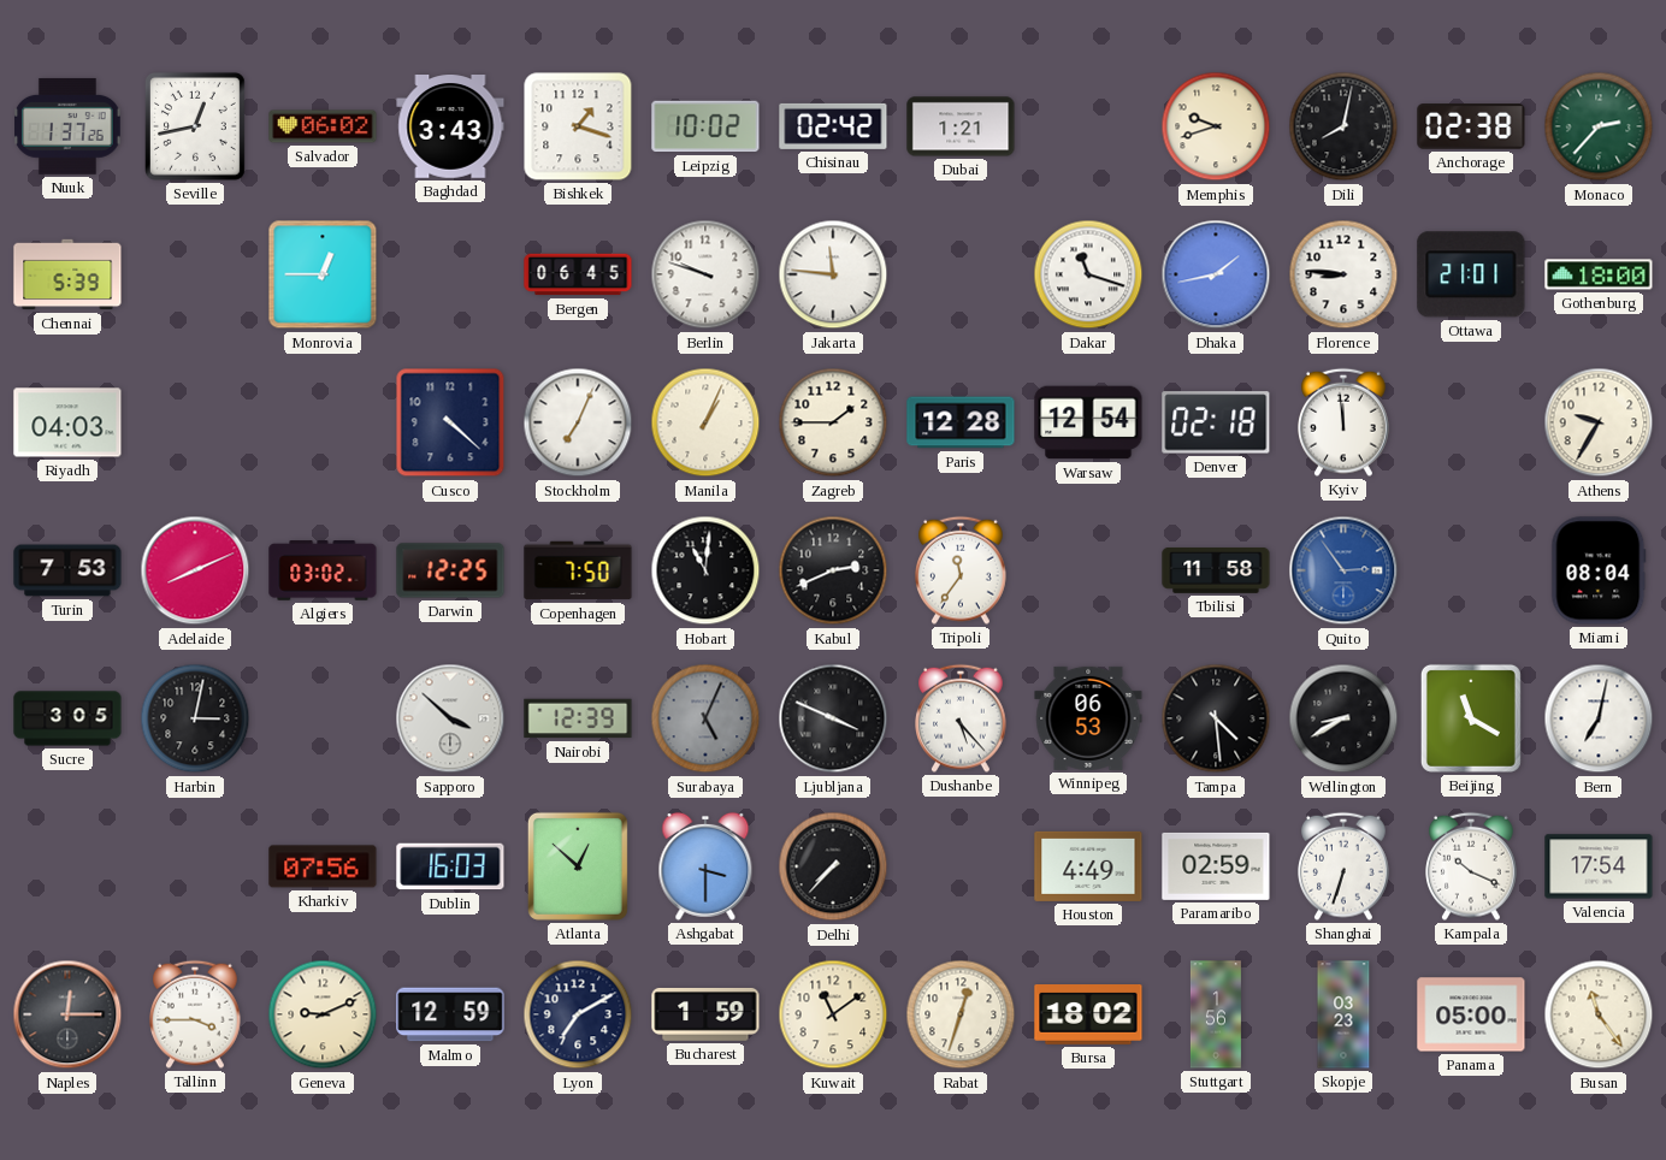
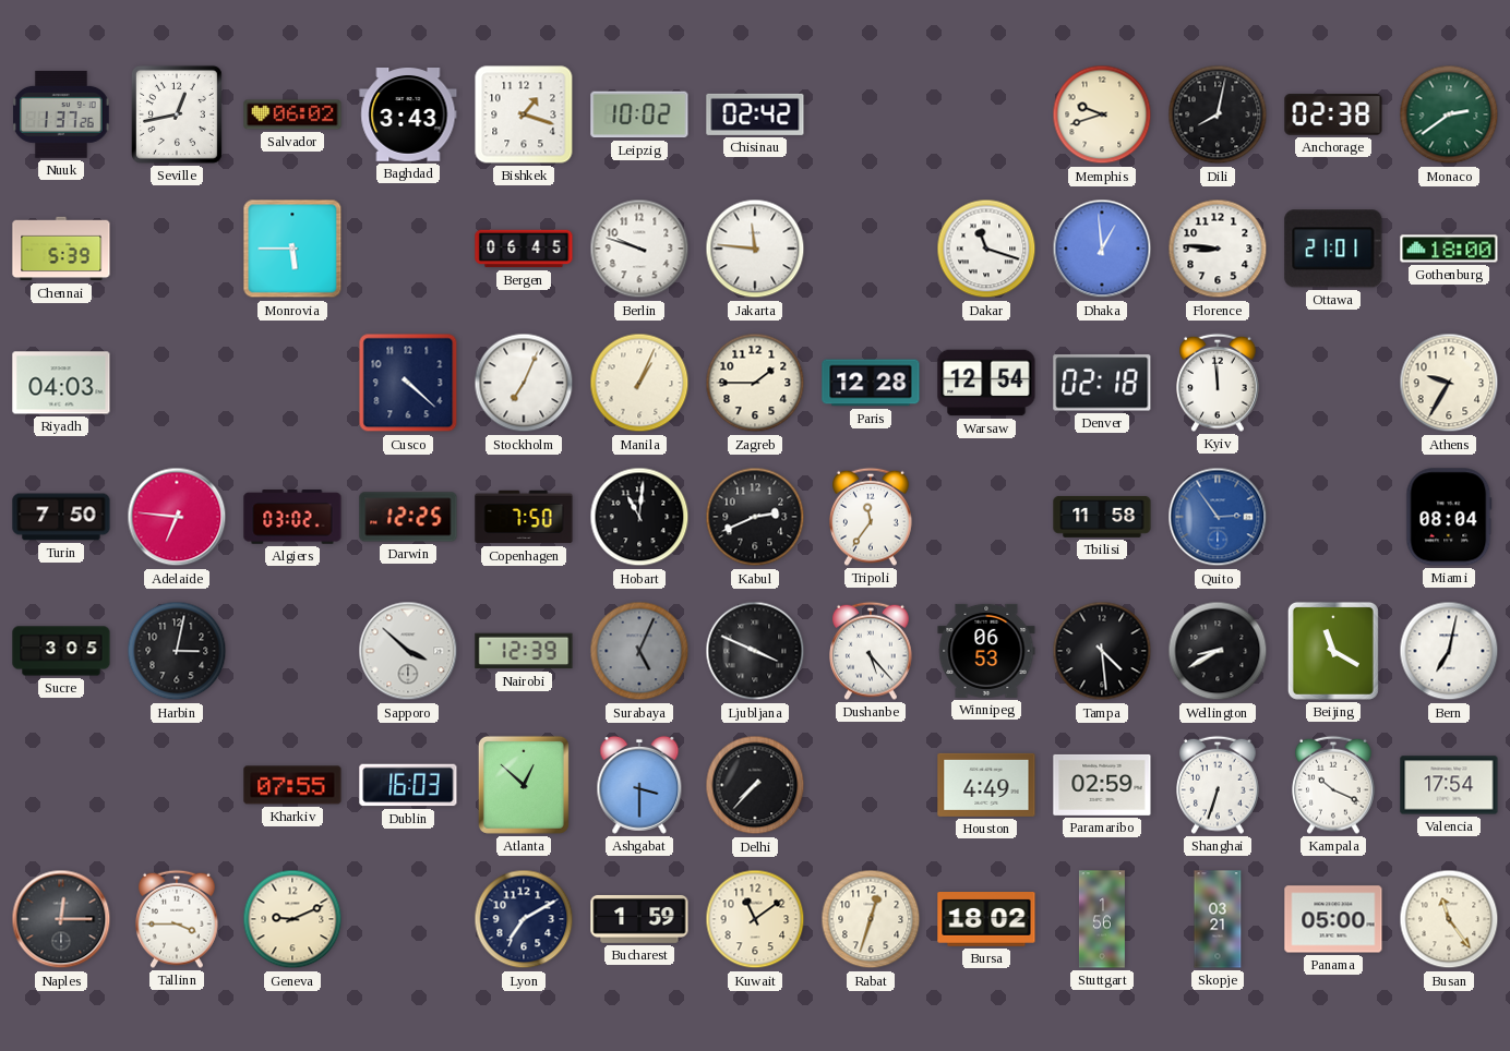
Dubai: 1:21 -> none (961, 126)
Monaco: 2:37 -> 2:39 (1449, 114)
Monrovia: 12:45 -> 5:45 (292, 249)
Dhaka: 1:43 -> 12:59 (1102, 249)
Turin: 7:53 -> 7:50 (61, 517)
Adelaide: 8:11 -> 6:46 (177, 517)
Kharkiv: 07:56 -> 07:55 (292, 785)
Malmo: 12:59 -> none (450, 1014)
Skopje: 03:23 -> 03:21 (1218, 919)
